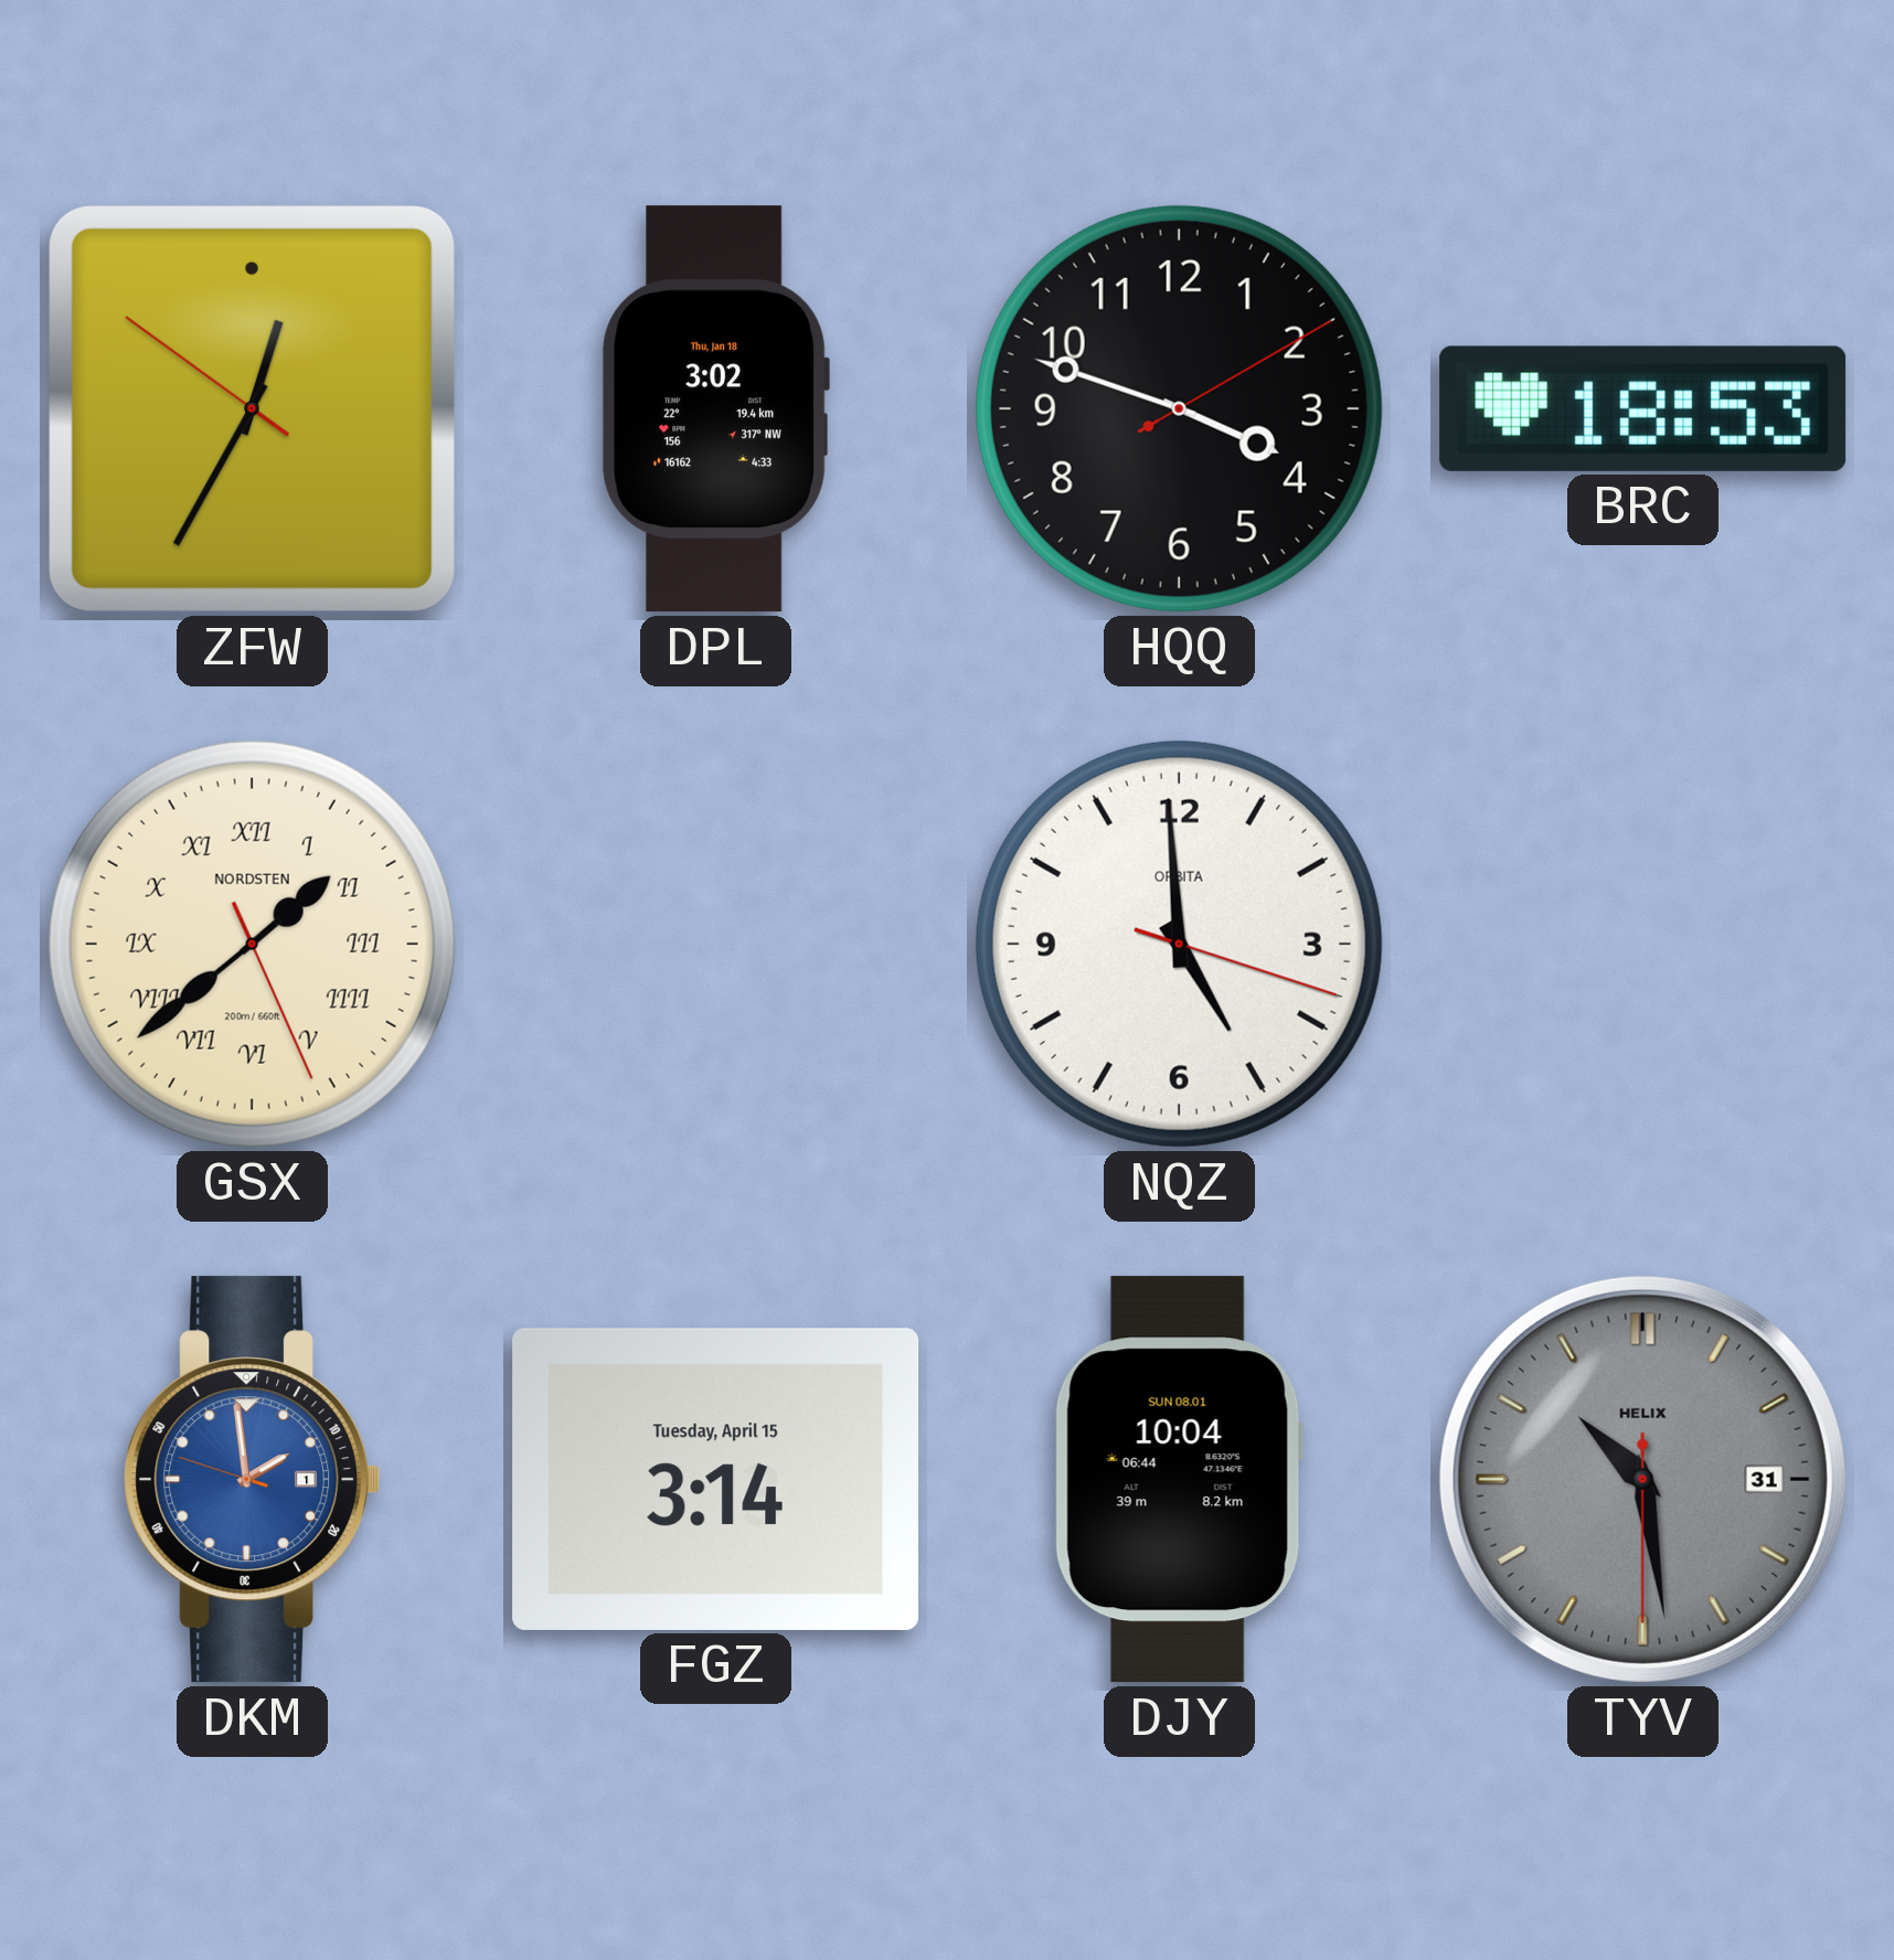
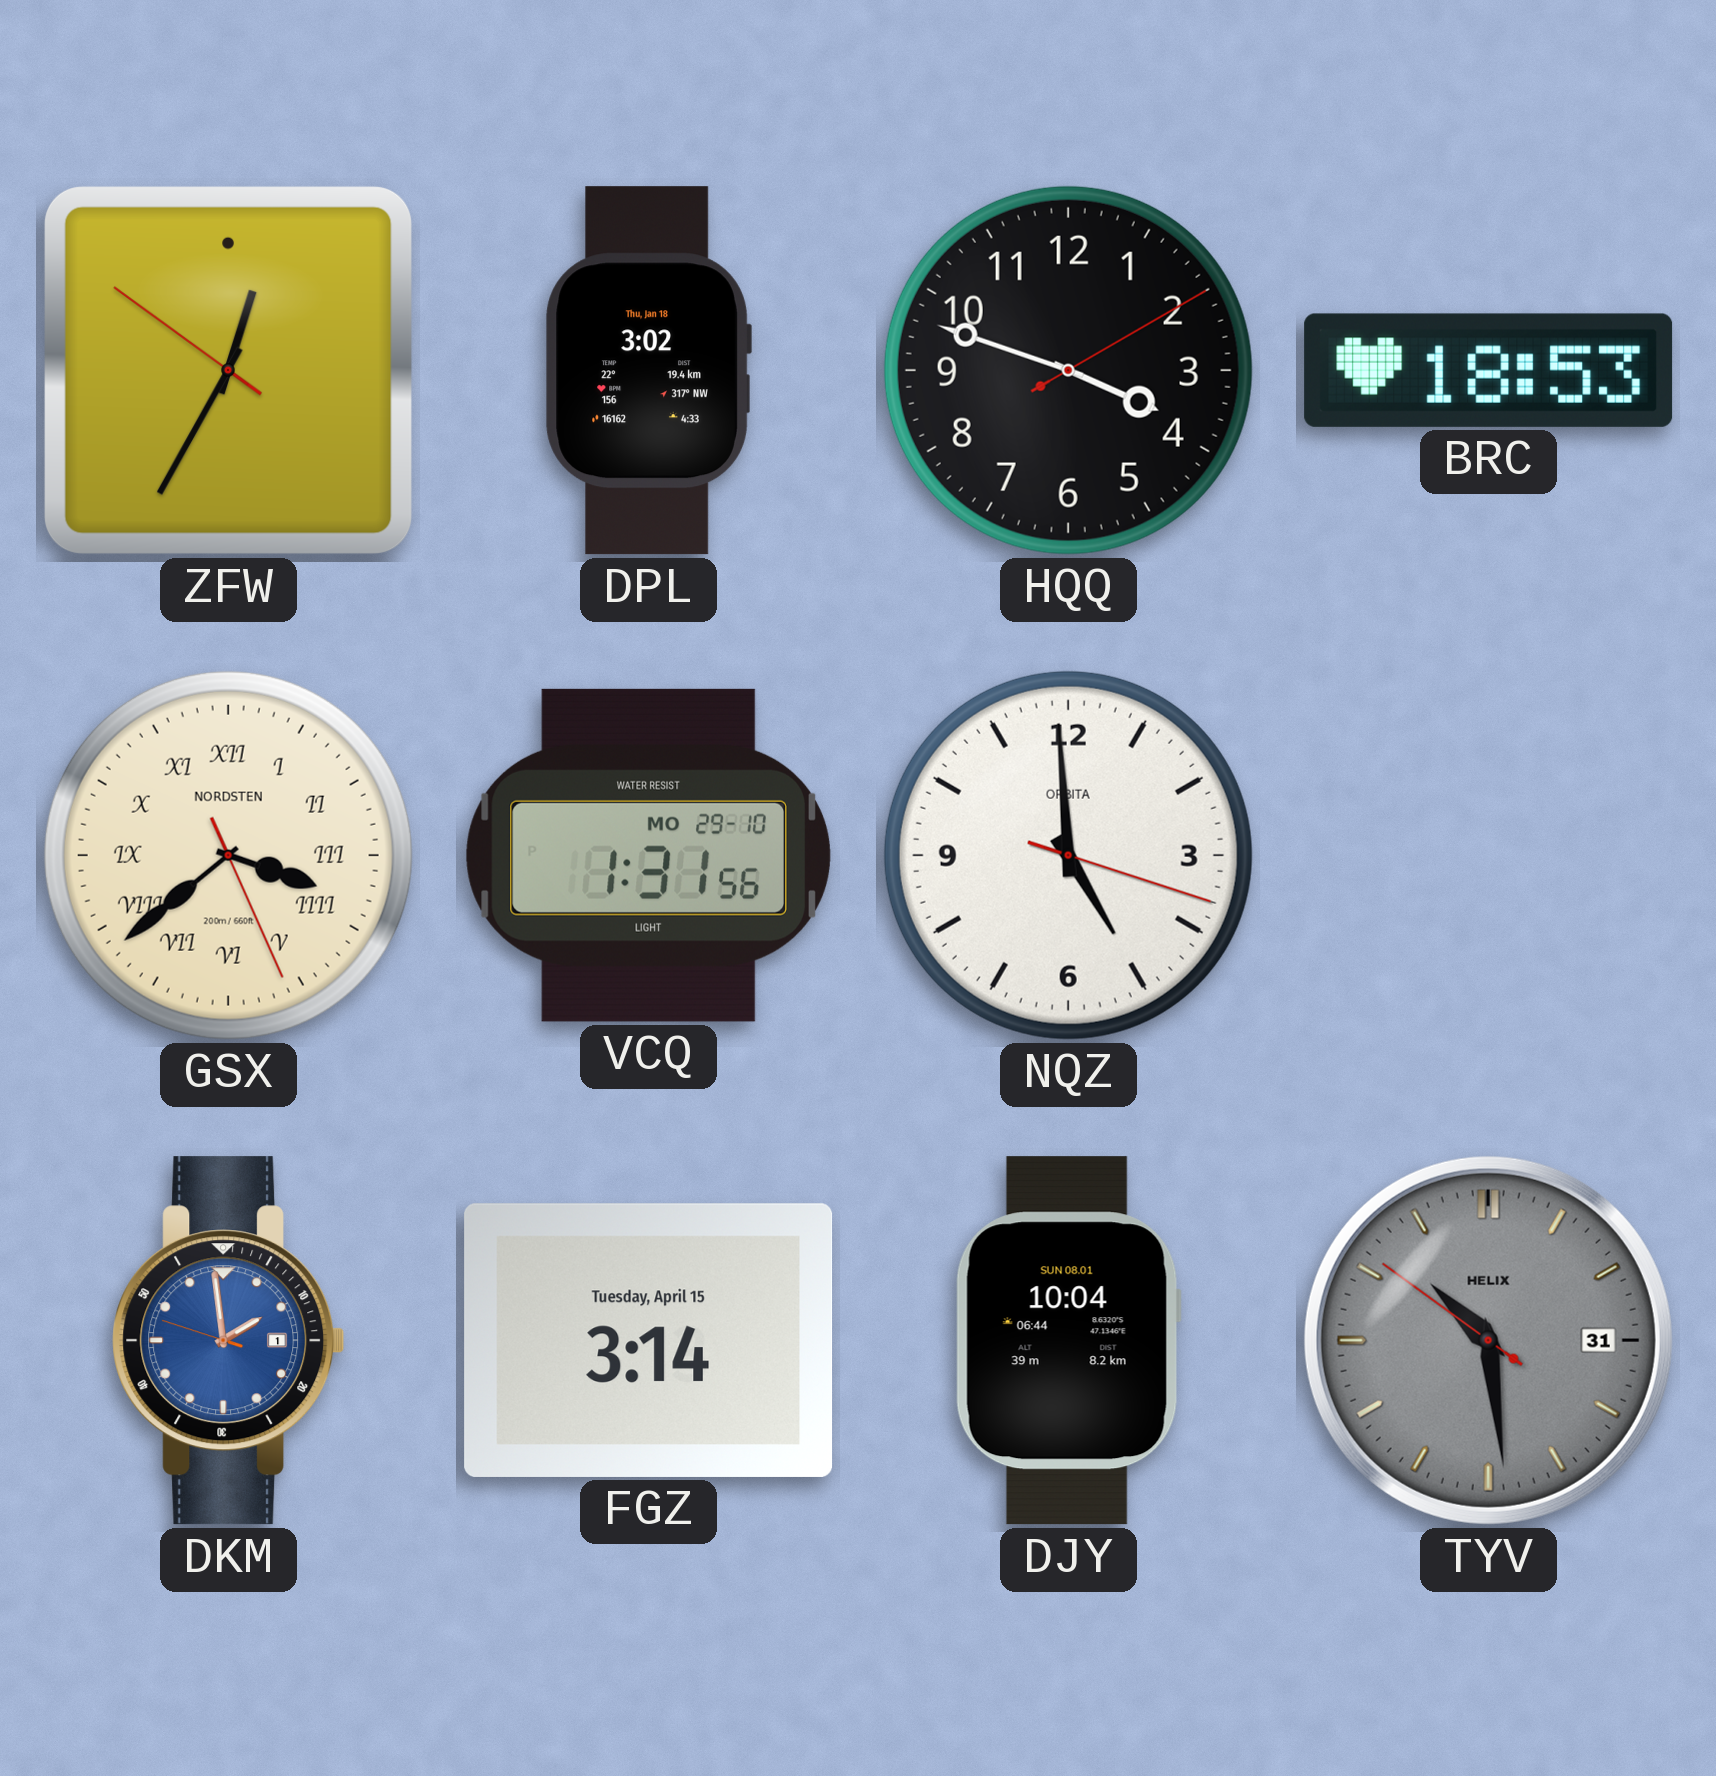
GSX: 1:38 -> 3:38 (228, 855)
VCQ: none -> 1:31 (648, 855)
TYV: 10:28:30 -> 10:28:51 (1488, 1340)
